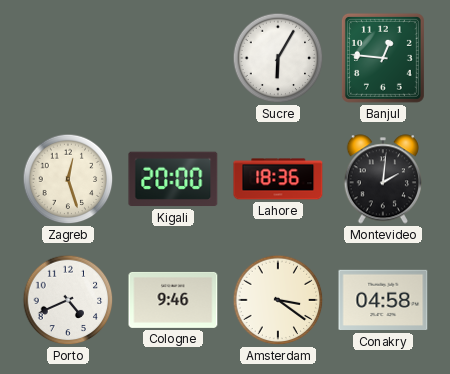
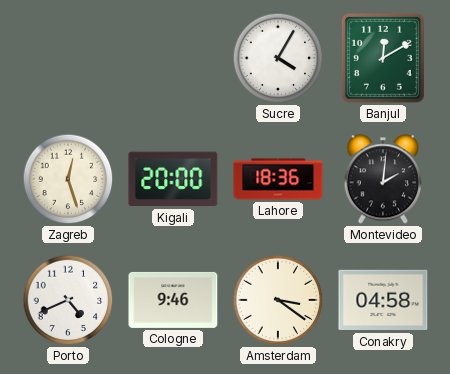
Sucre: 6:05 -> 4:05 (278, 58)
Banjul: 12:46 -> 12:10 (383, 58)
